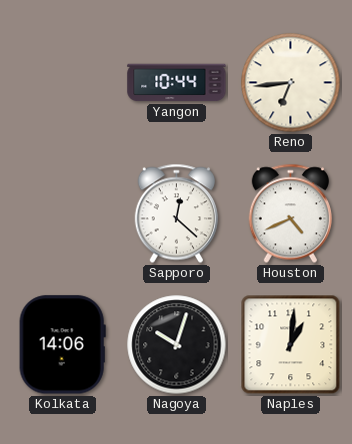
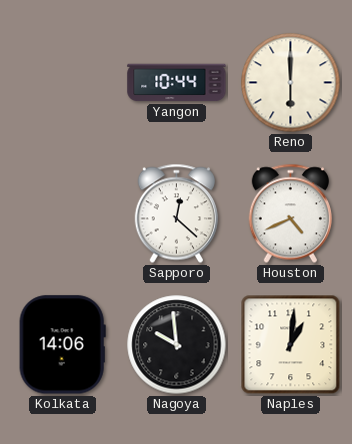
Reno: 6:44 -> 6:00 (291, 83)
Nagoya: 10:03 -> 9:59 (177, 345)
